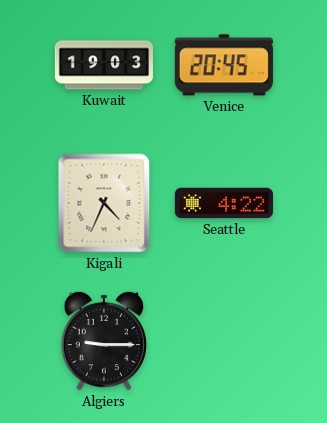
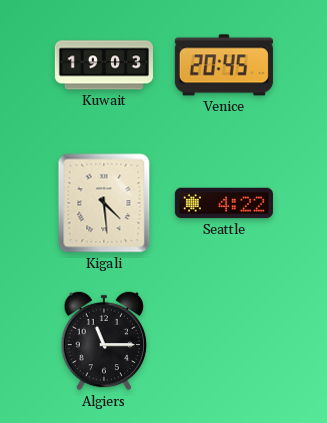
Kigali: 4:34 -> 4:29 (104, 203)
Algiers: 9:15 -> 11:15 (104, 341)
